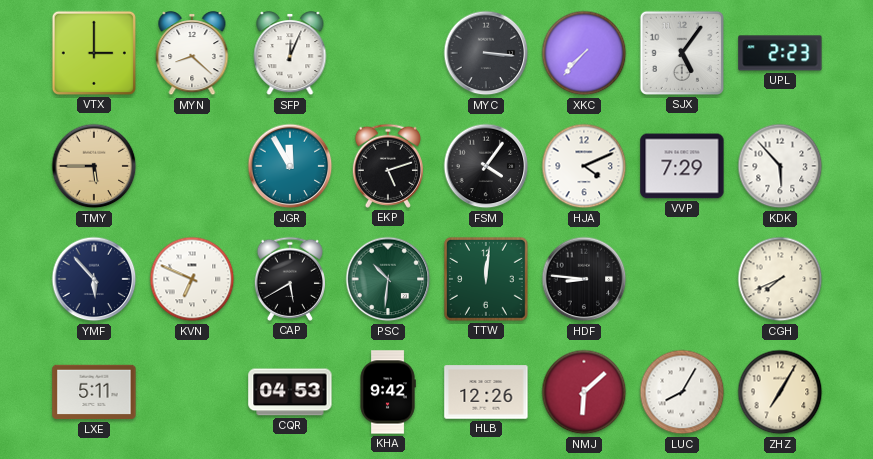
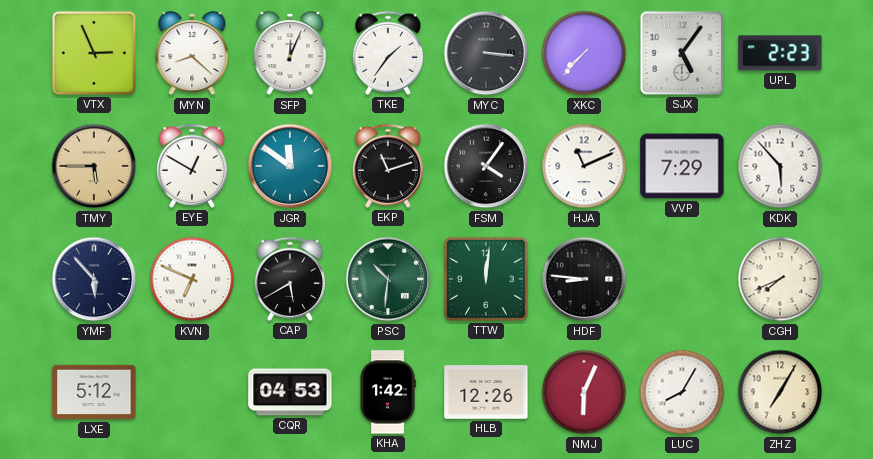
VTX: 3:00 -> 2:56 (94, 53)
TKE: none -> 1:36 (388, 53)
EYE: none -> 12:50 (192, 166)
JGR: 11:55 -> 11:51 (290, 166)
EKP: 5:12 -> 11:12 (388, 166)
HJA: 4:11 -> 11:11 (584, 166)
LXE: 5:11 -> 5:12 (94, 392)
KHA: 9:42 -> 1:42 (388, 392)
NMJ: 6:08 -> 6:04 (584, 392)
